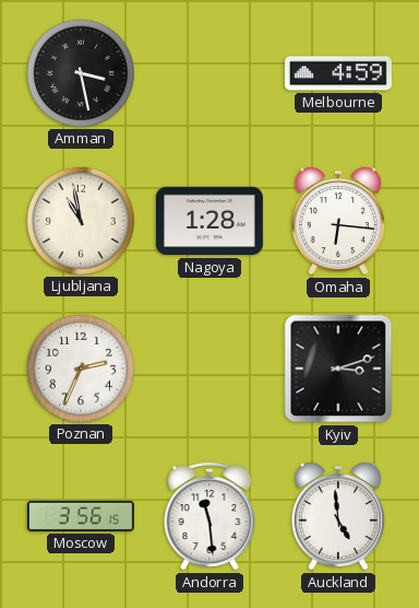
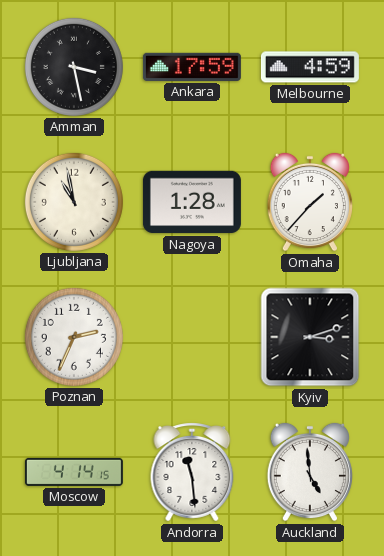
Ankara: none -> 17:59 (192, 67)
Omaha: 6:16 -> 1:37 (310, 202)
Moscow: 3:56 -> 4:14 (74, 472)
